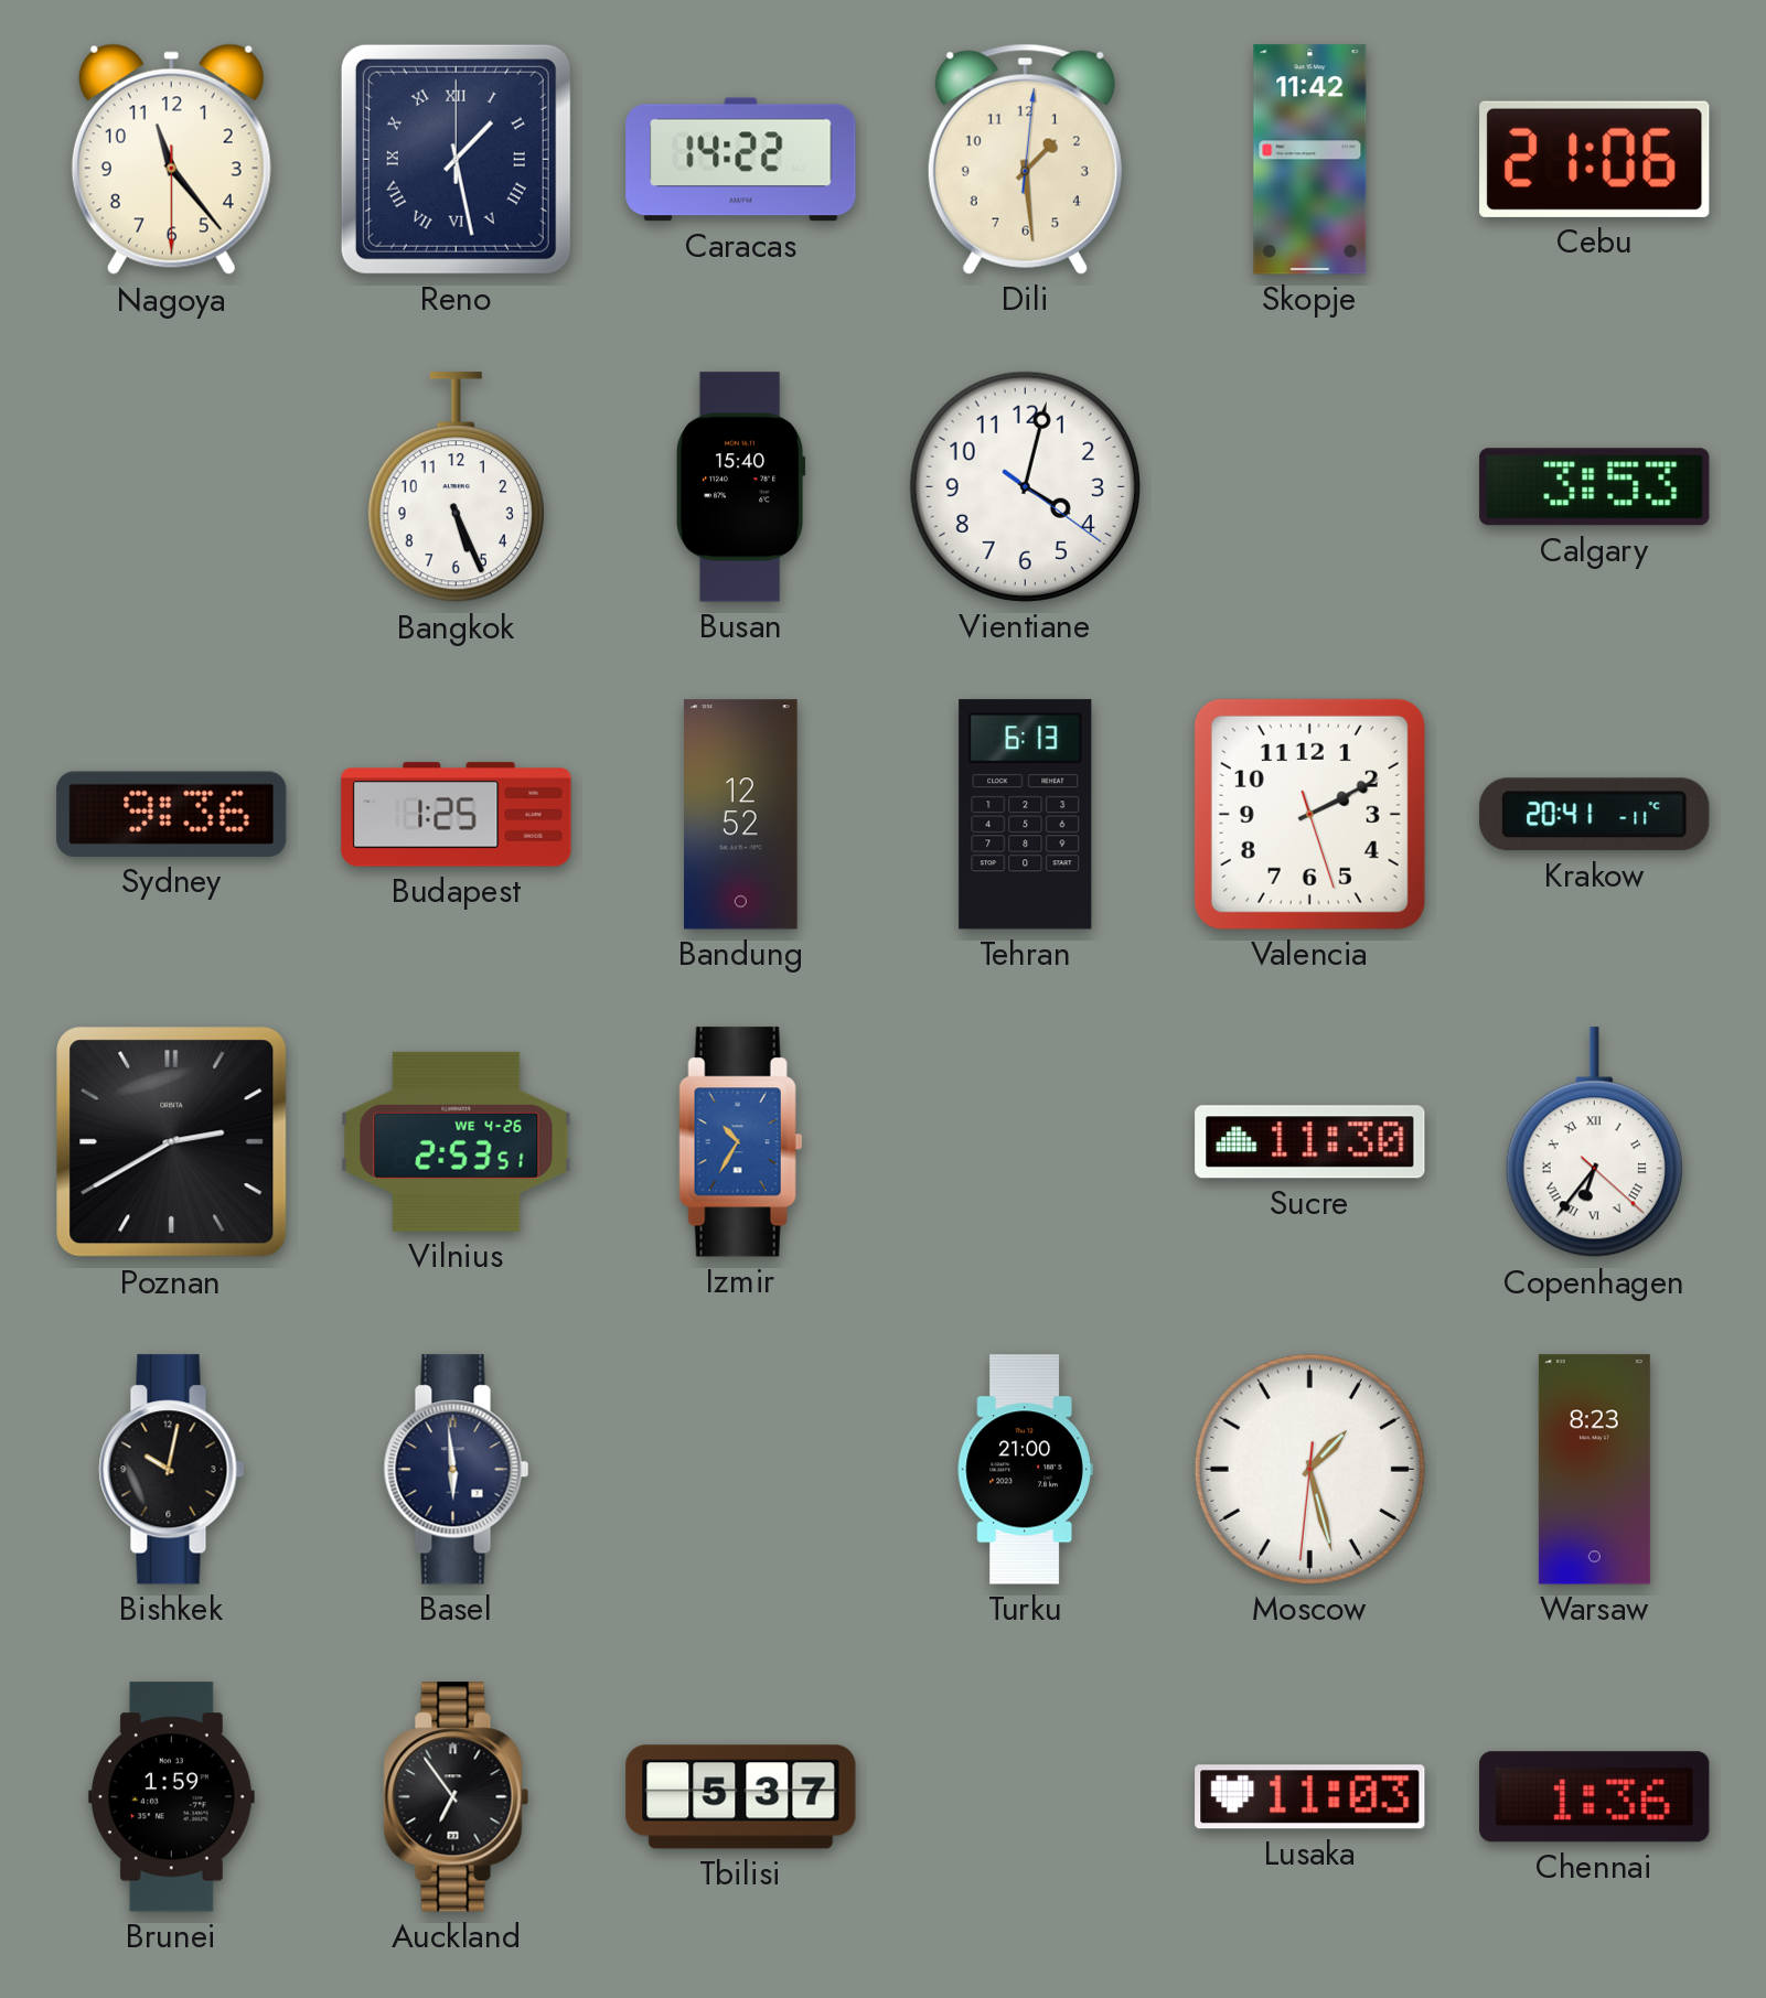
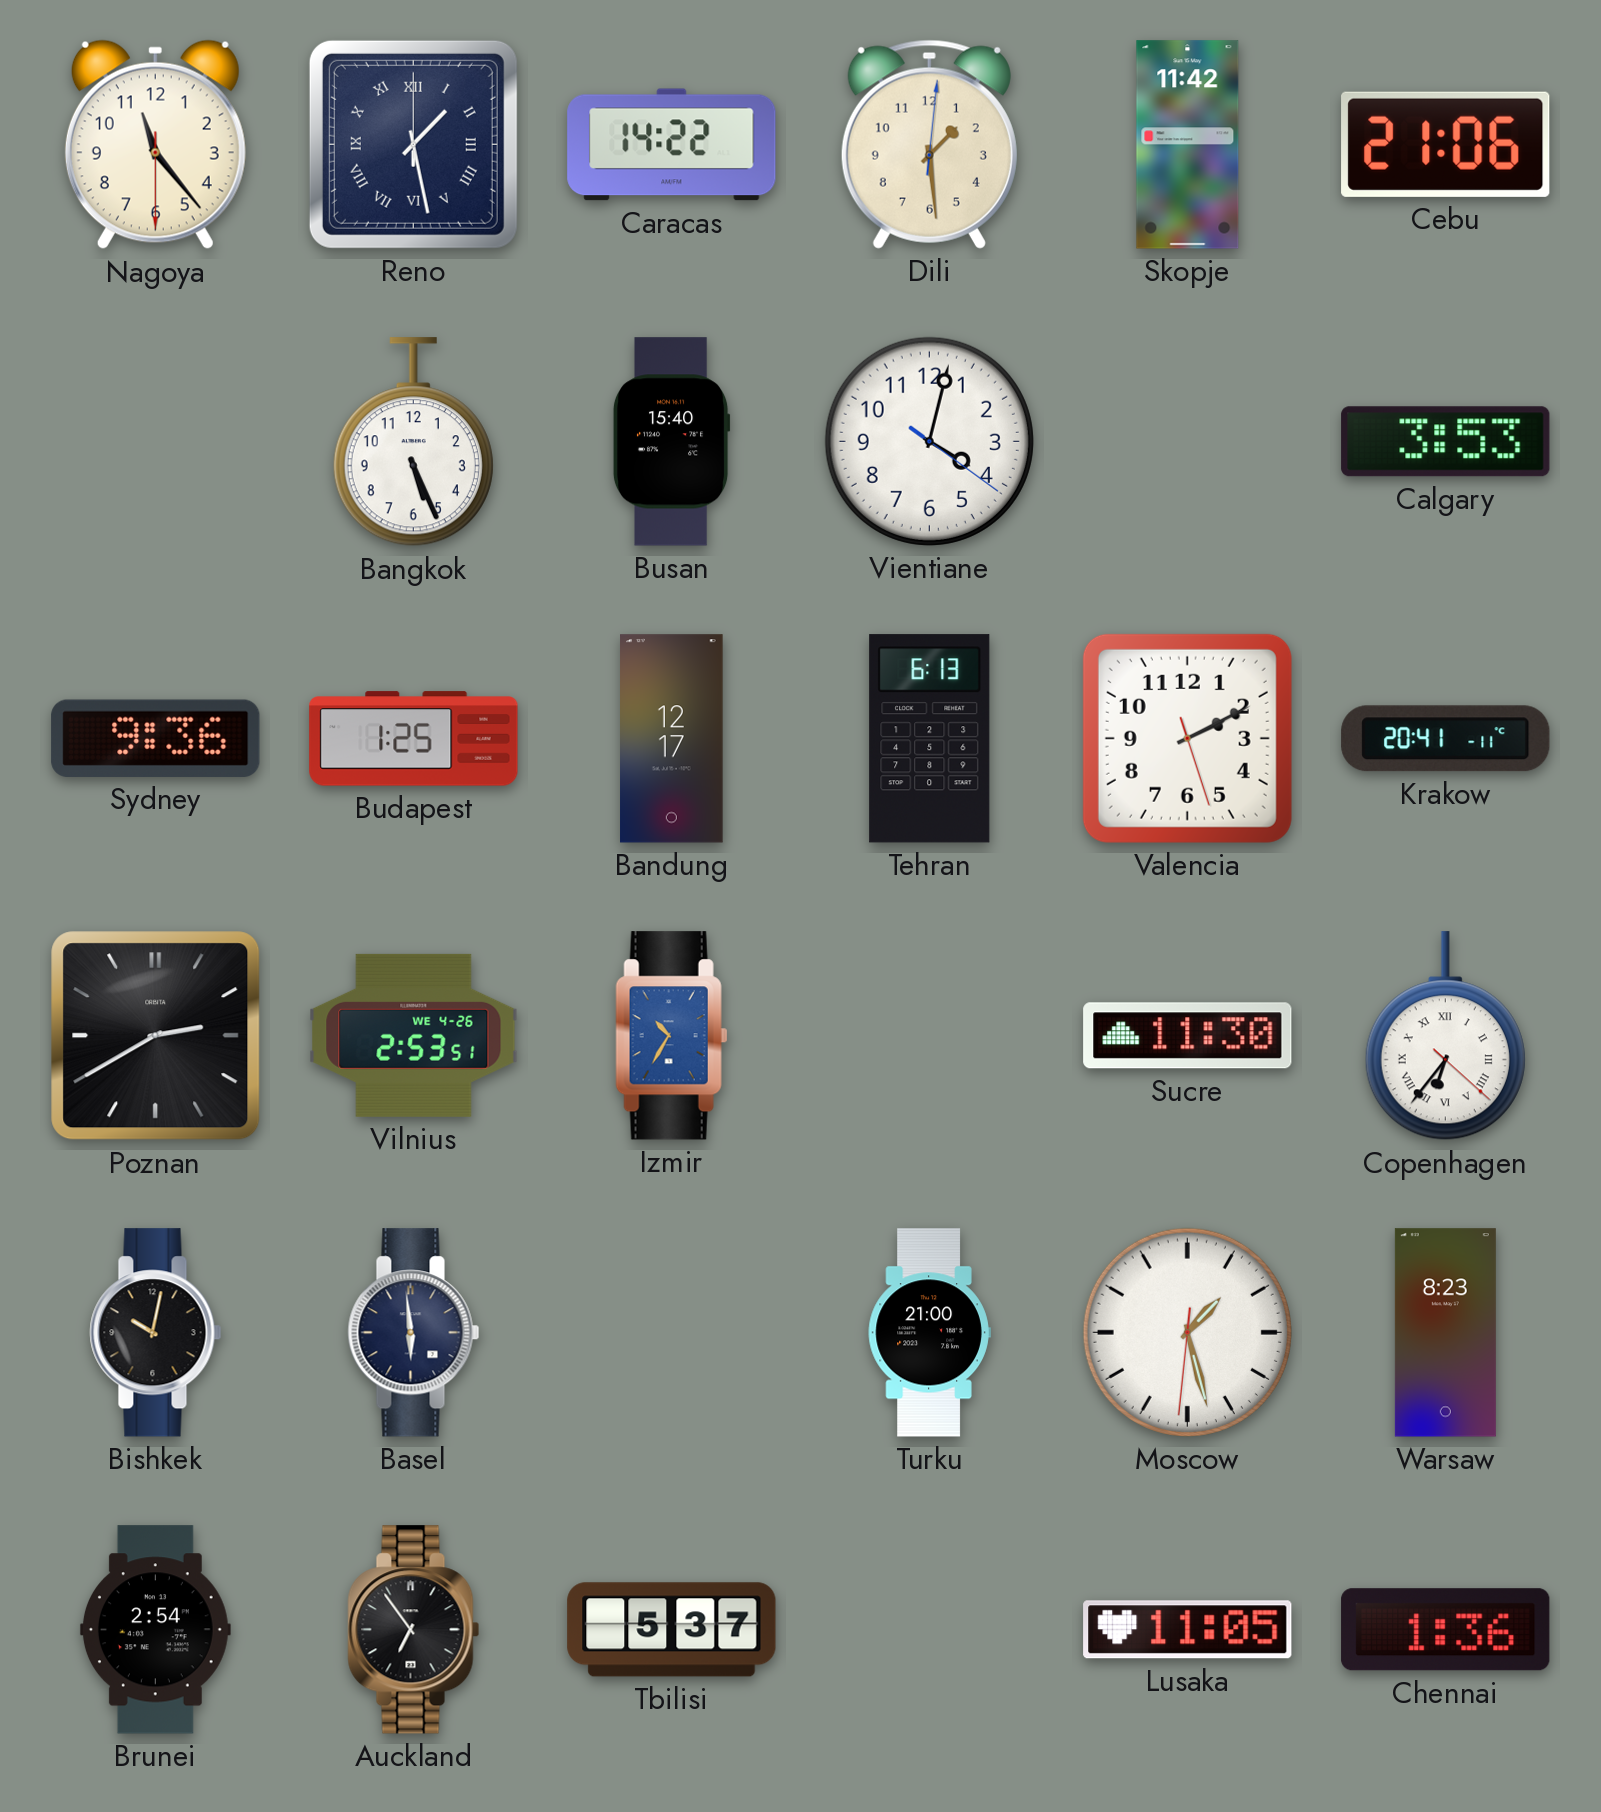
Bandung: 12:52 -> 12:17 (672, 739)
Brunei: 1:59 -> 2:54 (155, 1630)
Lusaka: 11:03 -> 11:05 (1188, 1630)
